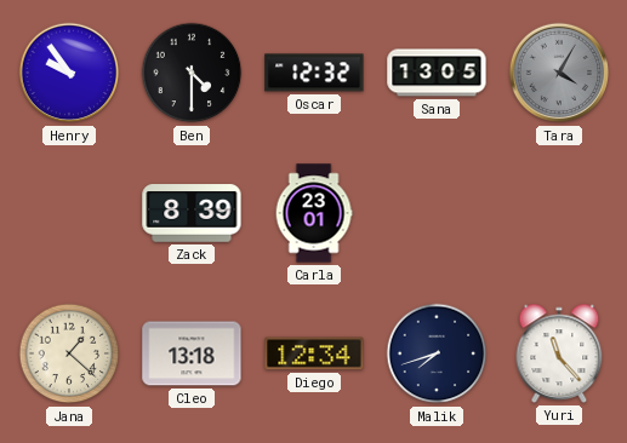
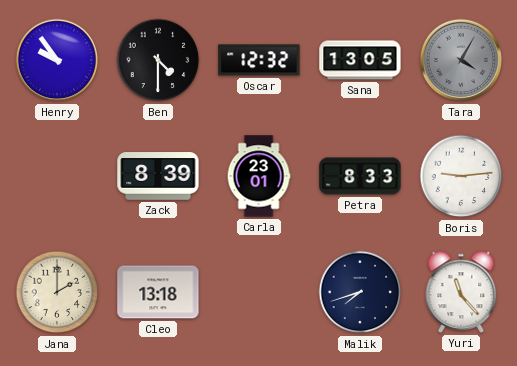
Petra: none -> 8:33 (360, 176)
Boris: none -> 9:14 (461, 176)
Jana: 1:22 -> 2:00 (57, 292)
Diego: 12:34 -> none (314, 353)
